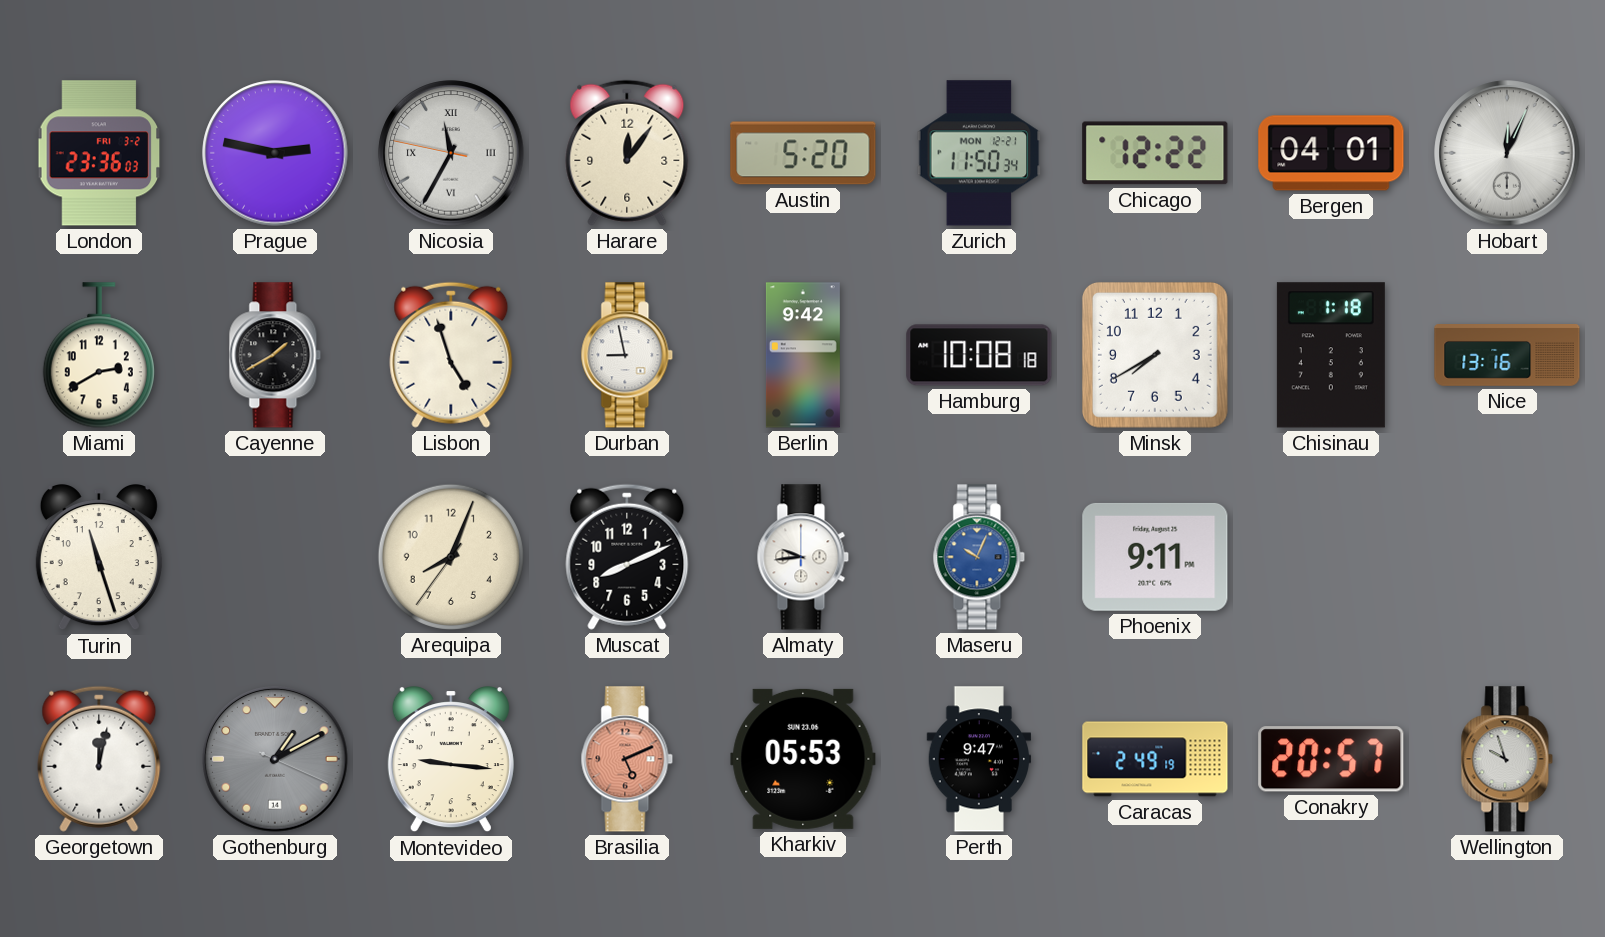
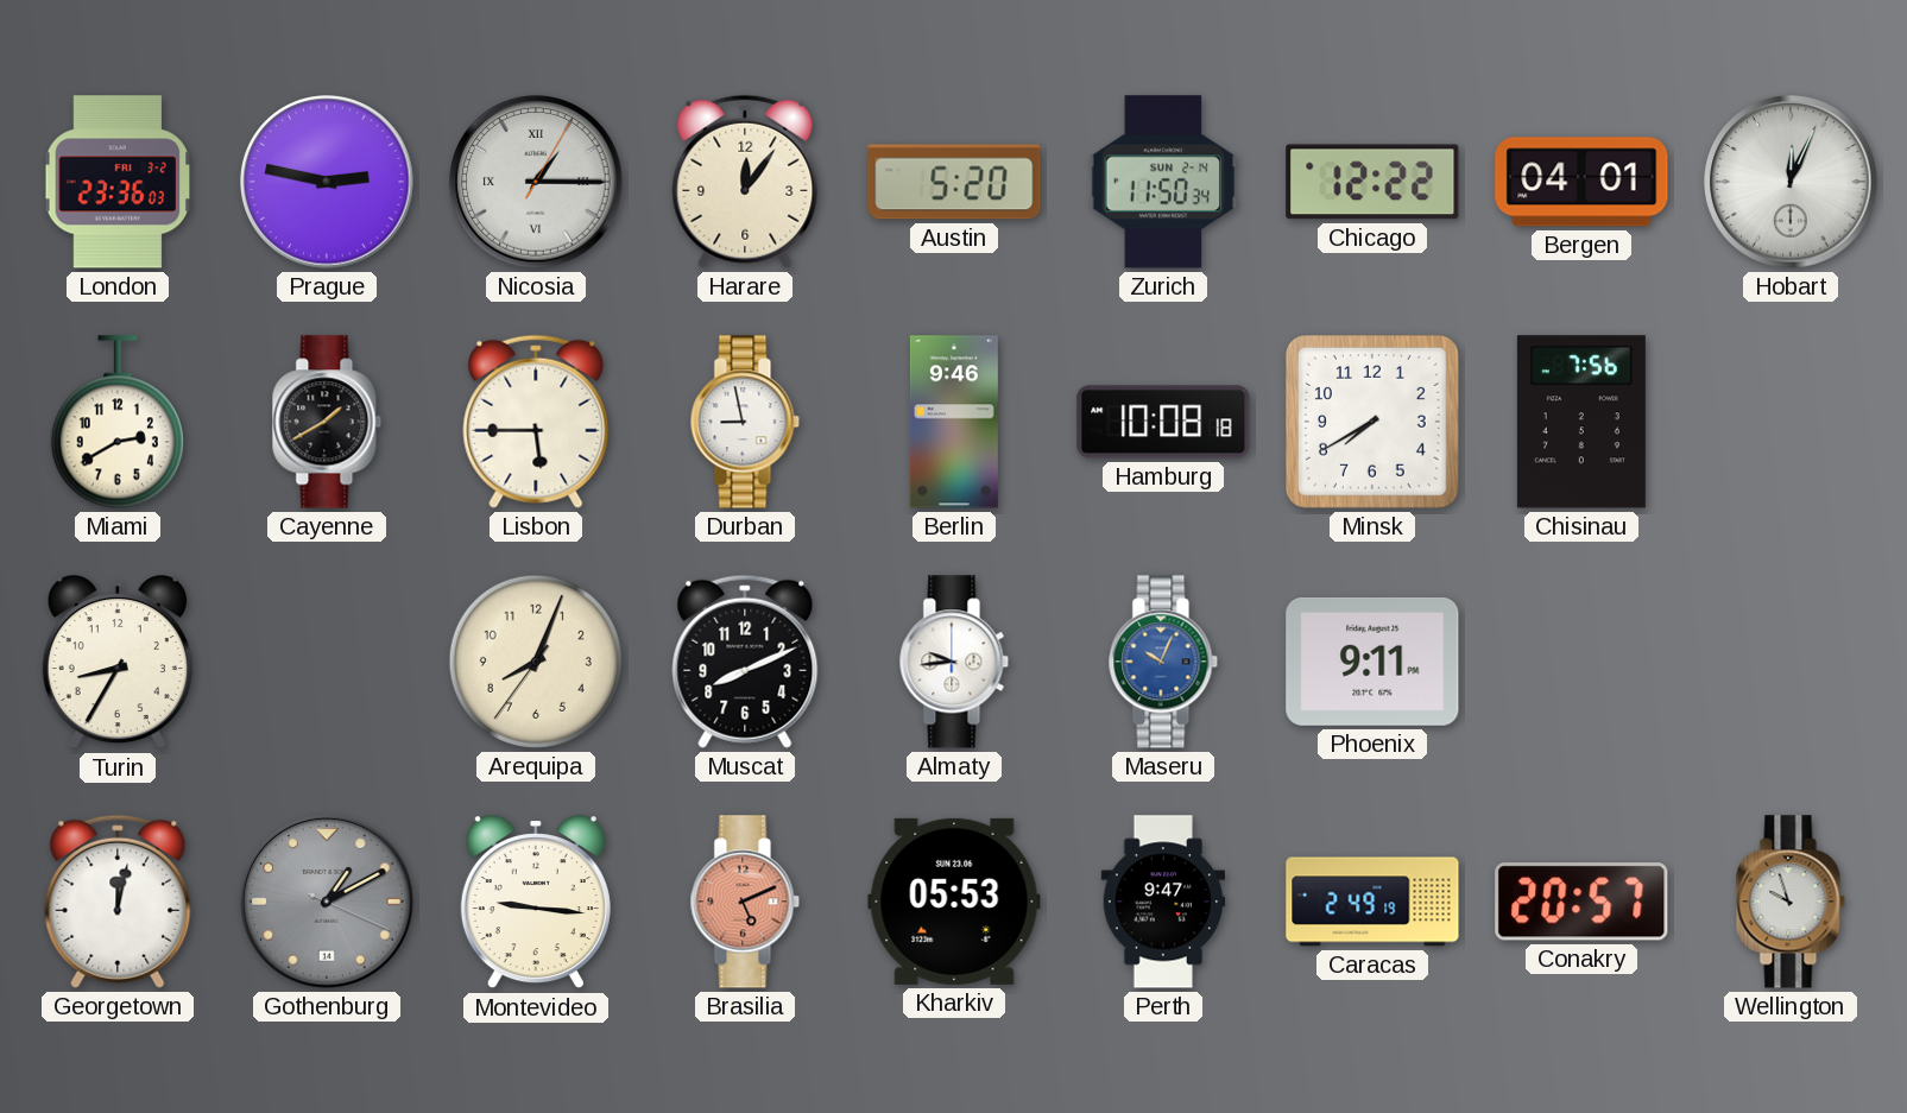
Nicosia: 11:34 -> 1:15 (536, 182)
Zurich date: MON 12-21 -> SUN 2-14 (1163, 182)
Lisbon: 4:57 -> 5:45 (536, 422)
Berlin: 9:42 -> 9:46 (954, 422)
Chisinau: 1:18 -> 7:56 (1581, 422)
Nice: 13:16 -> none (1507, 356)
Turin: 11:27 -> 8:35 (118, 663)
